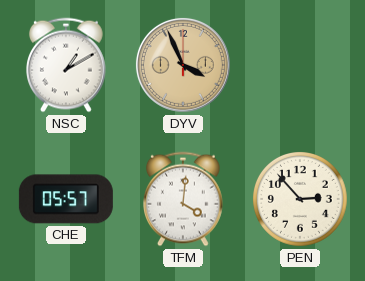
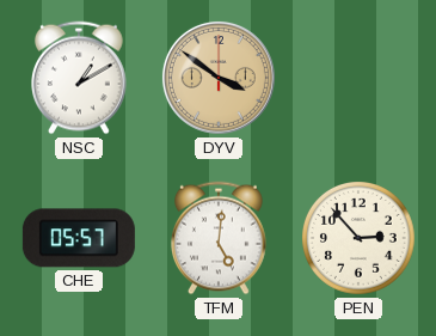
DYV: 3:56 -> 3:51 (219, 78)
TFM: 4:01 -> 5:01 (220, 238)
